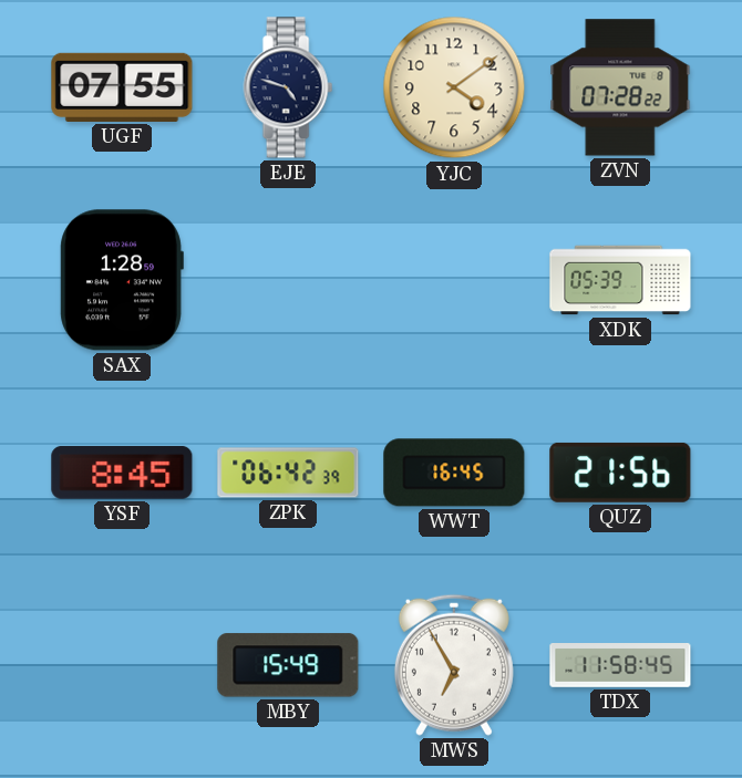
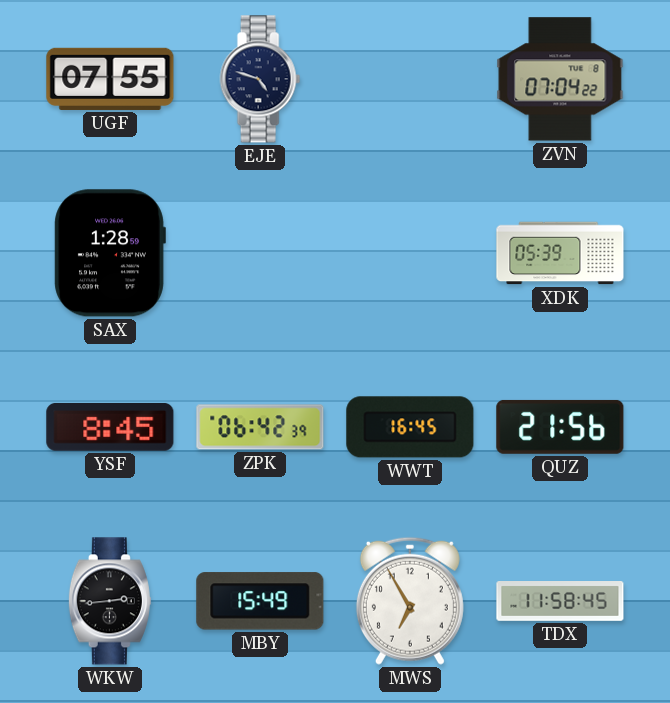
YJC: 4:09 -> none (454, 87)
ZVN: 07:28 -> 07:04 (560, 79)
WKW: none -> 2:44 (110, 601)
